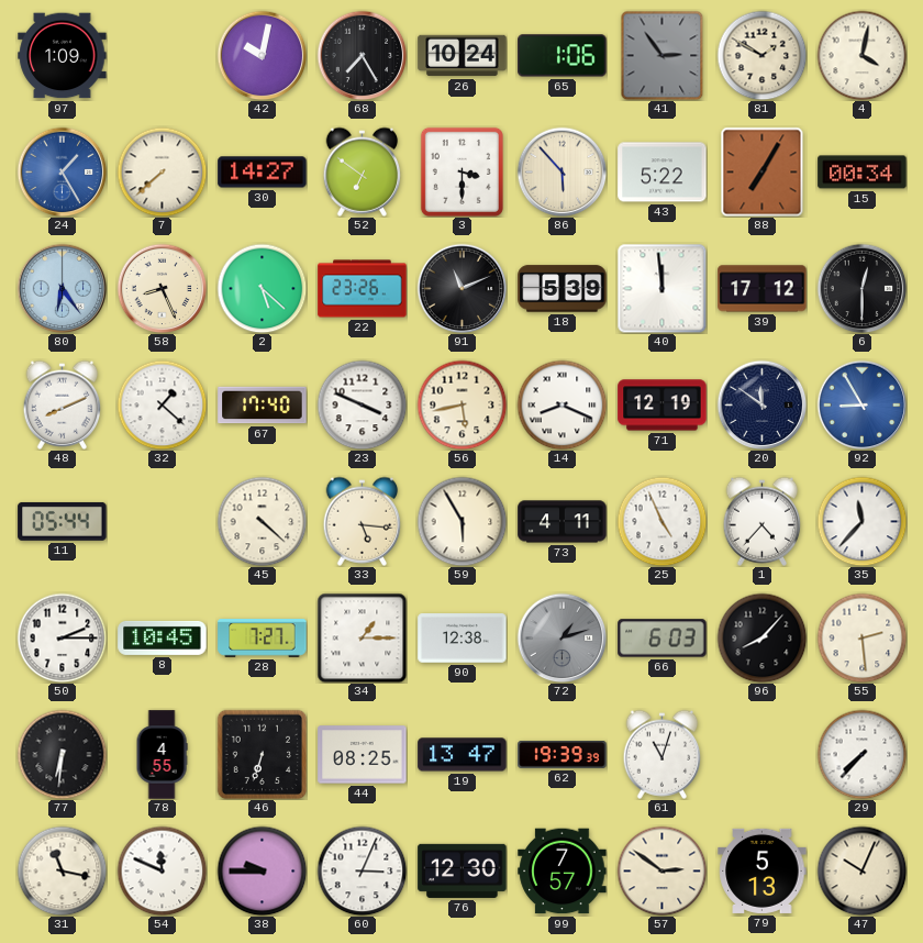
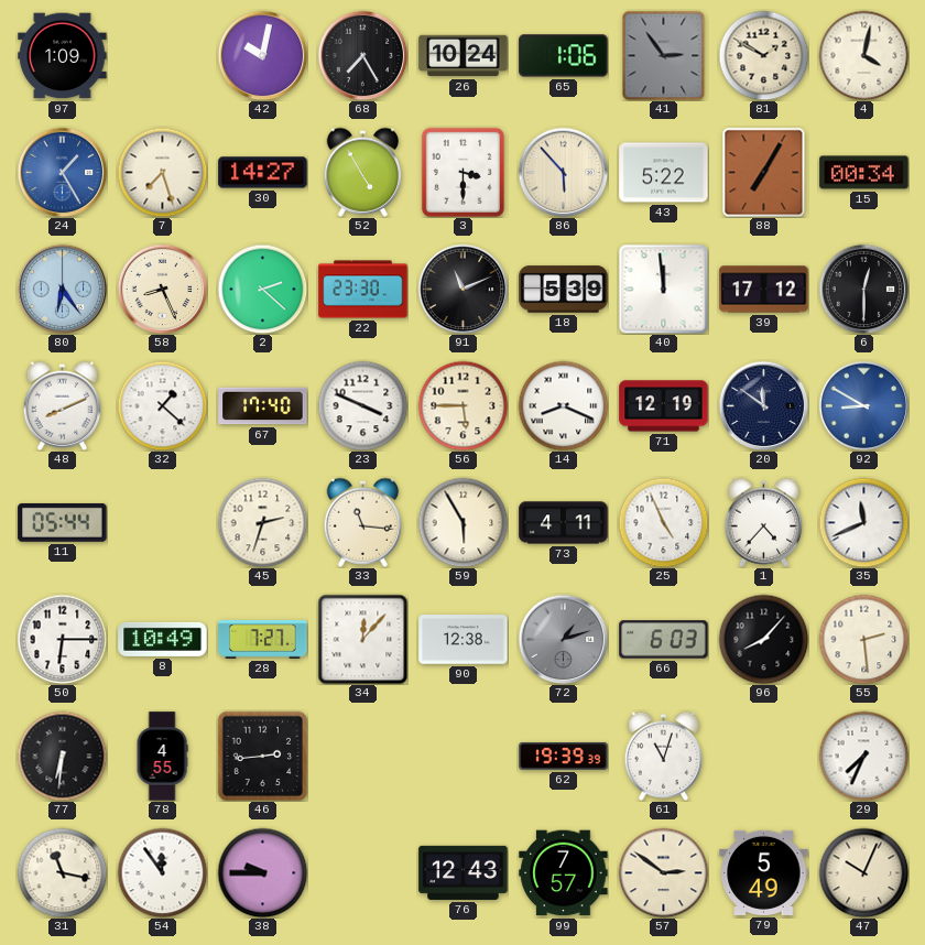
7: 7:38 -> 7:27 (162, 172)
52: 6:51 -> 4:55 (363, 172)
2: 5:22 -> 2:22 (262, 289)
22: 23:26 -> 23:30 (363, 290)
56: 5:43 -> 5:45 (463, 405)
92: 8:55 -> 8:50 (863, 405)
45: 4:22 -> 2:33 (262, 522)
33: 5:16 -> 11:16 (363, 522)
35: 11:37 -> 11:41 (863, 522)
50: 2:15 -> 6:15 (62, 639)
8: 10:45 -> 10:49 (163, 639)
34: 1:15 -> 12:07 (362, 639)
46: 6:33 -> 2:44 (262, 756)
44: 08:25 -> none (363, 755)
19: 13:47 -> none (463, 755)
29: 7:37 -> 7:34 (863, 756)
54: 11:49 -> 11:54 (162, 872)
60: 3:04 -> none (362, 870)
76: 12:30 -> 12:43 (464, 872)
79: 5:13 -> 5:49 (764, 872)
